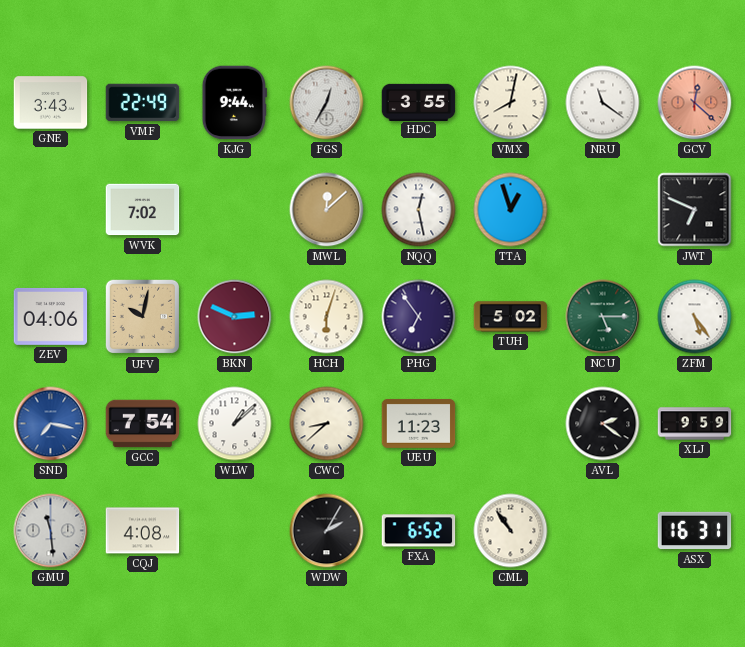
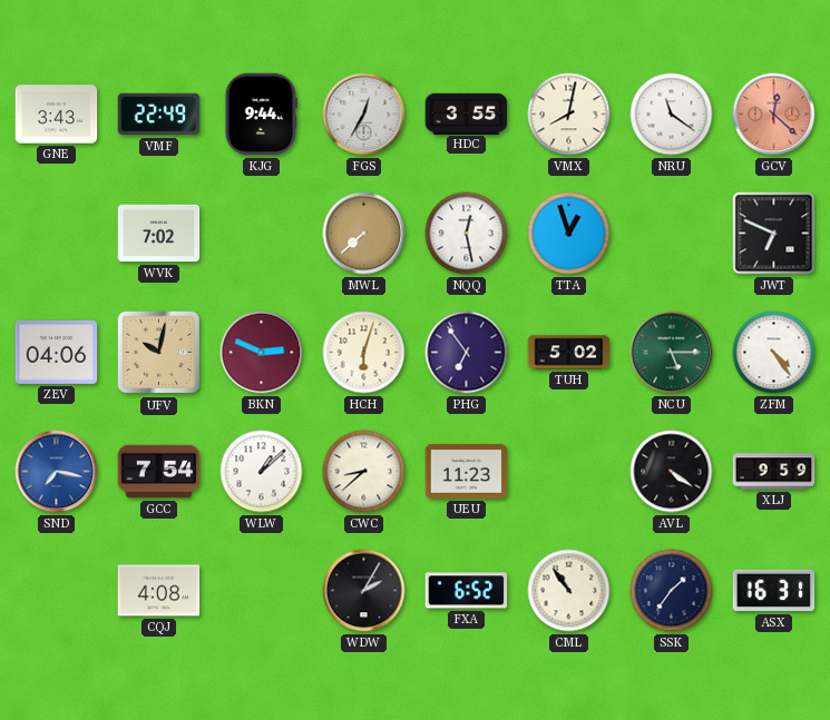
MWL: 12:08 -> 7:38 (364, 234)
ZFM: 5:24 -> 4:24 (774, 353)
AVL: 2:21 -> 4:21 (672, 472)
GMU: 11:29 -> none (51, 531)
SSK: none -> 1:36 (672, 591)
